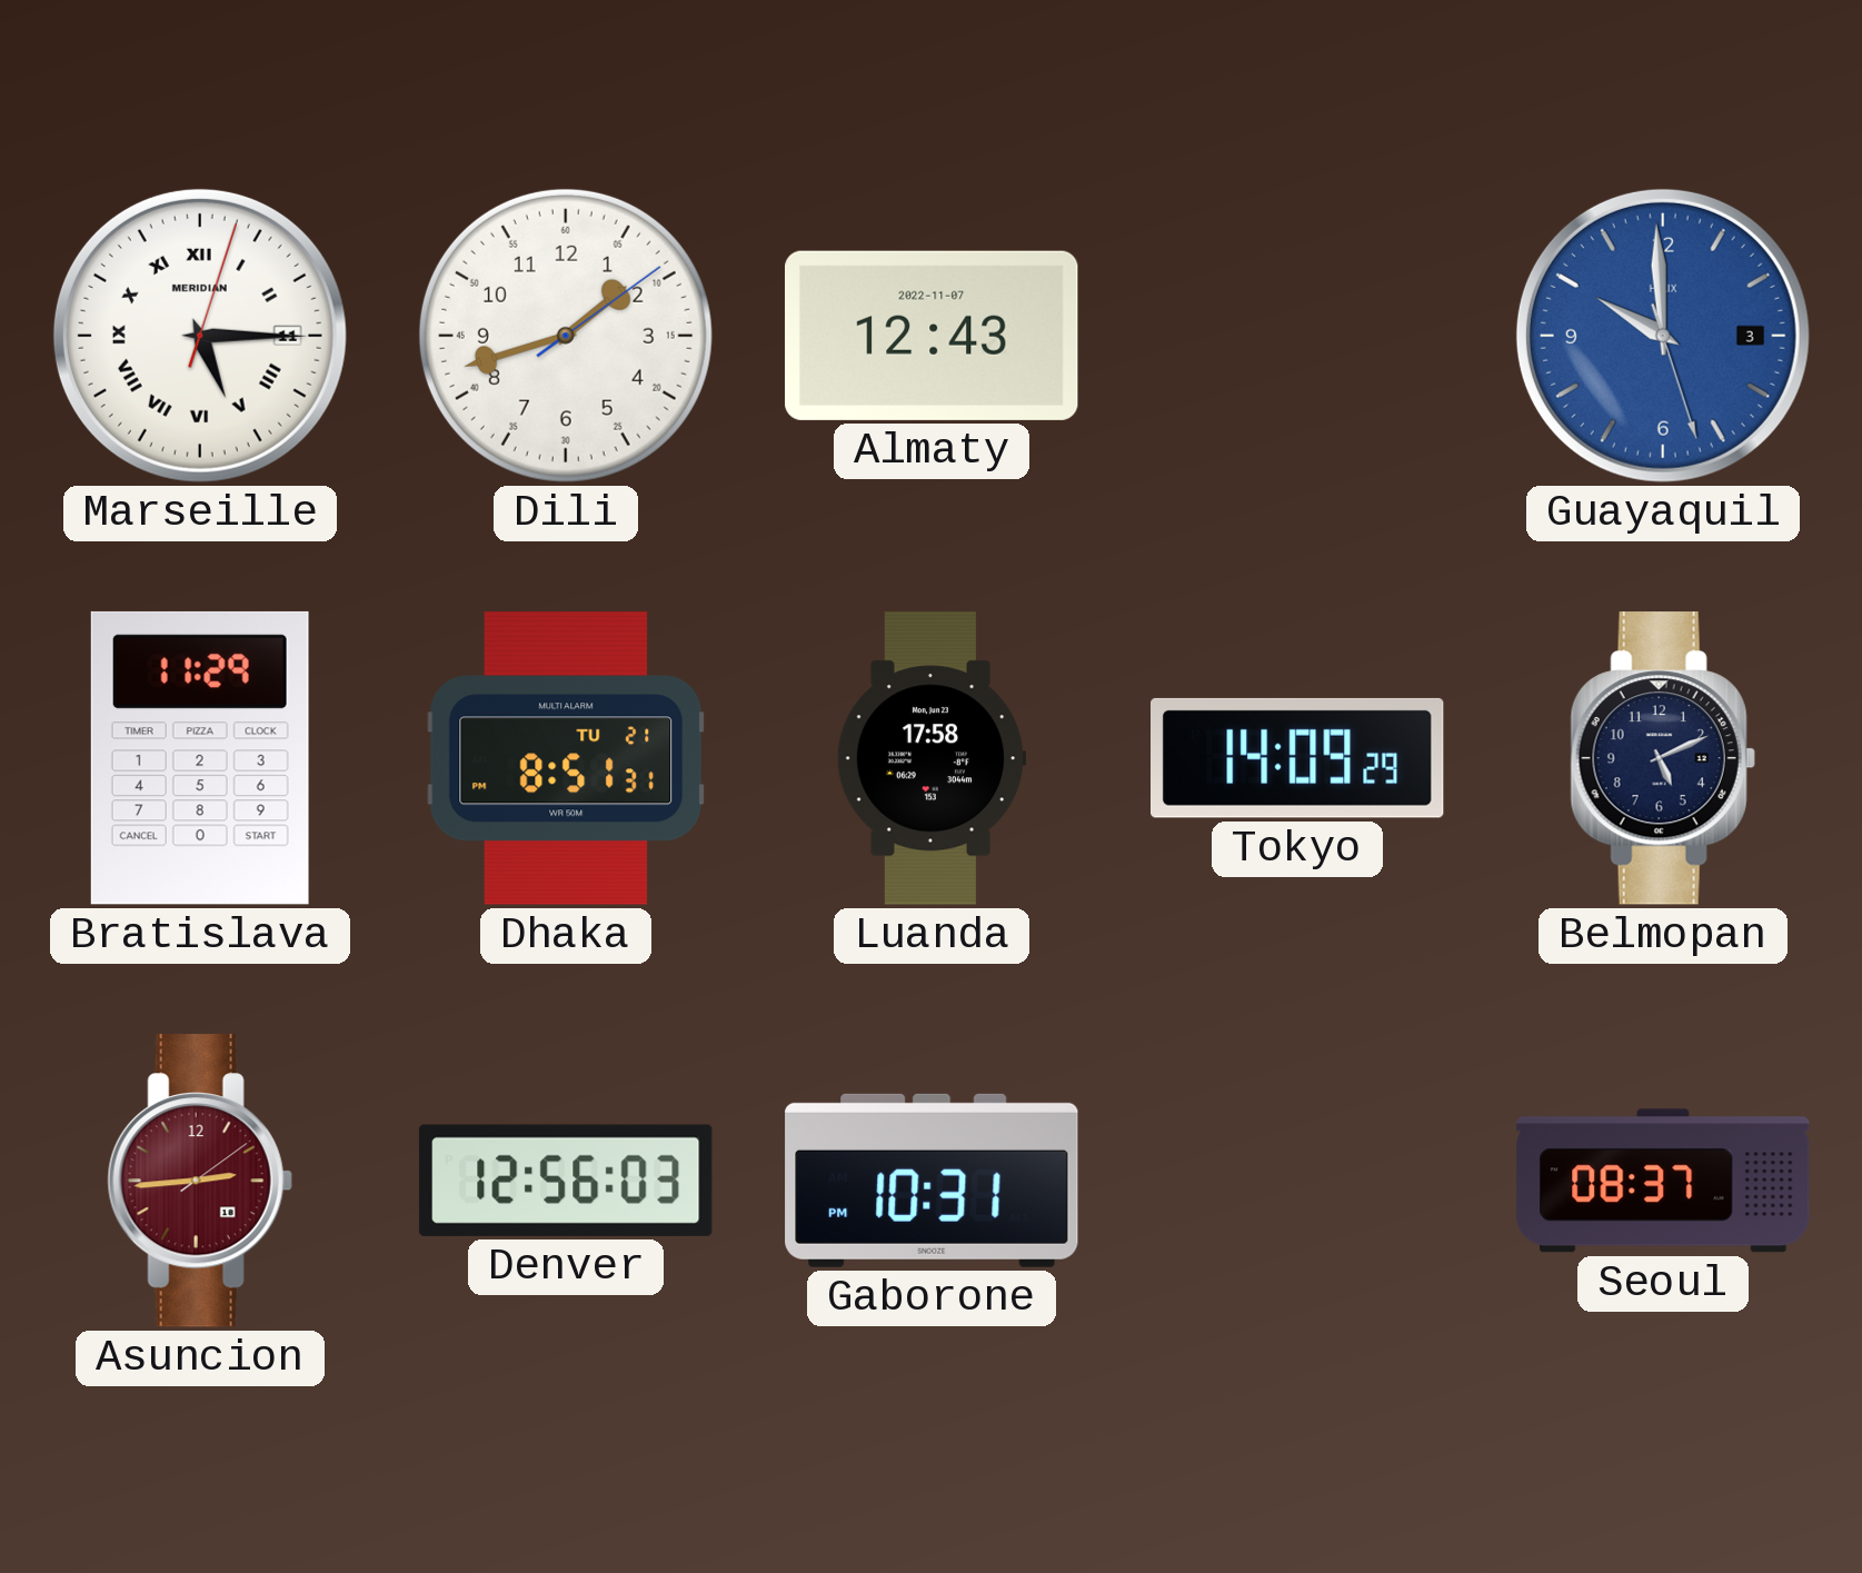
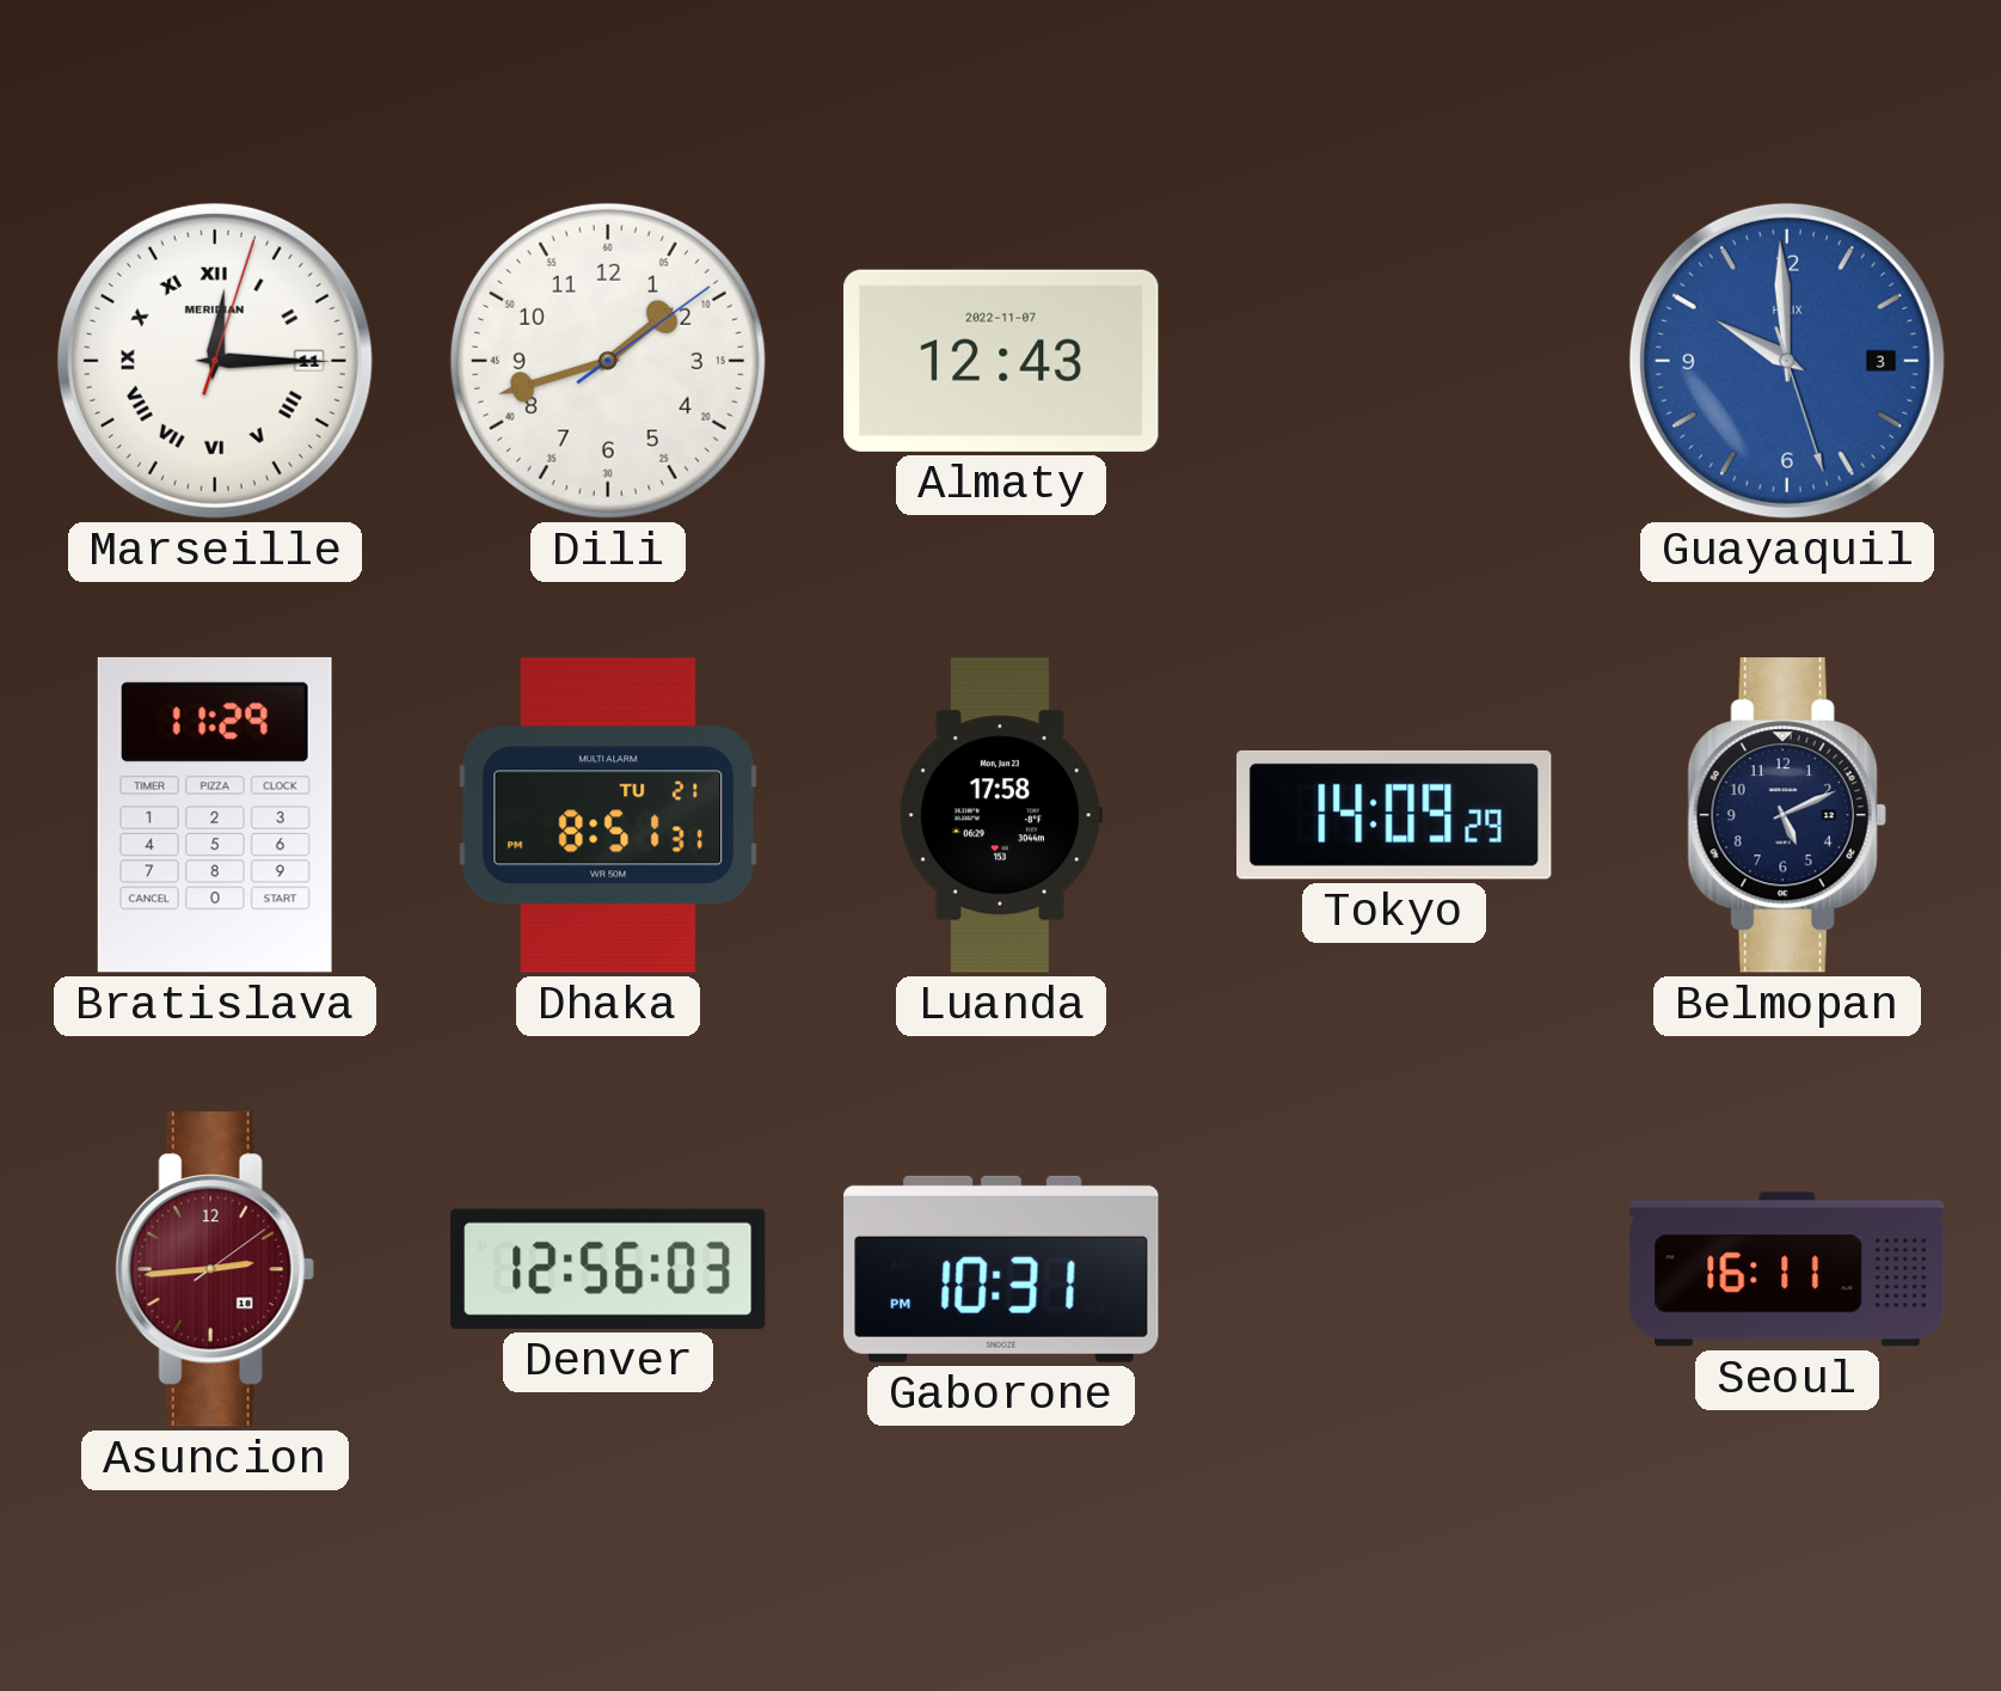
Marseille: 5:15 -> 12:15 (215, 361)
Seoul: 08:37 -> 16:11 (1787, 1269)
